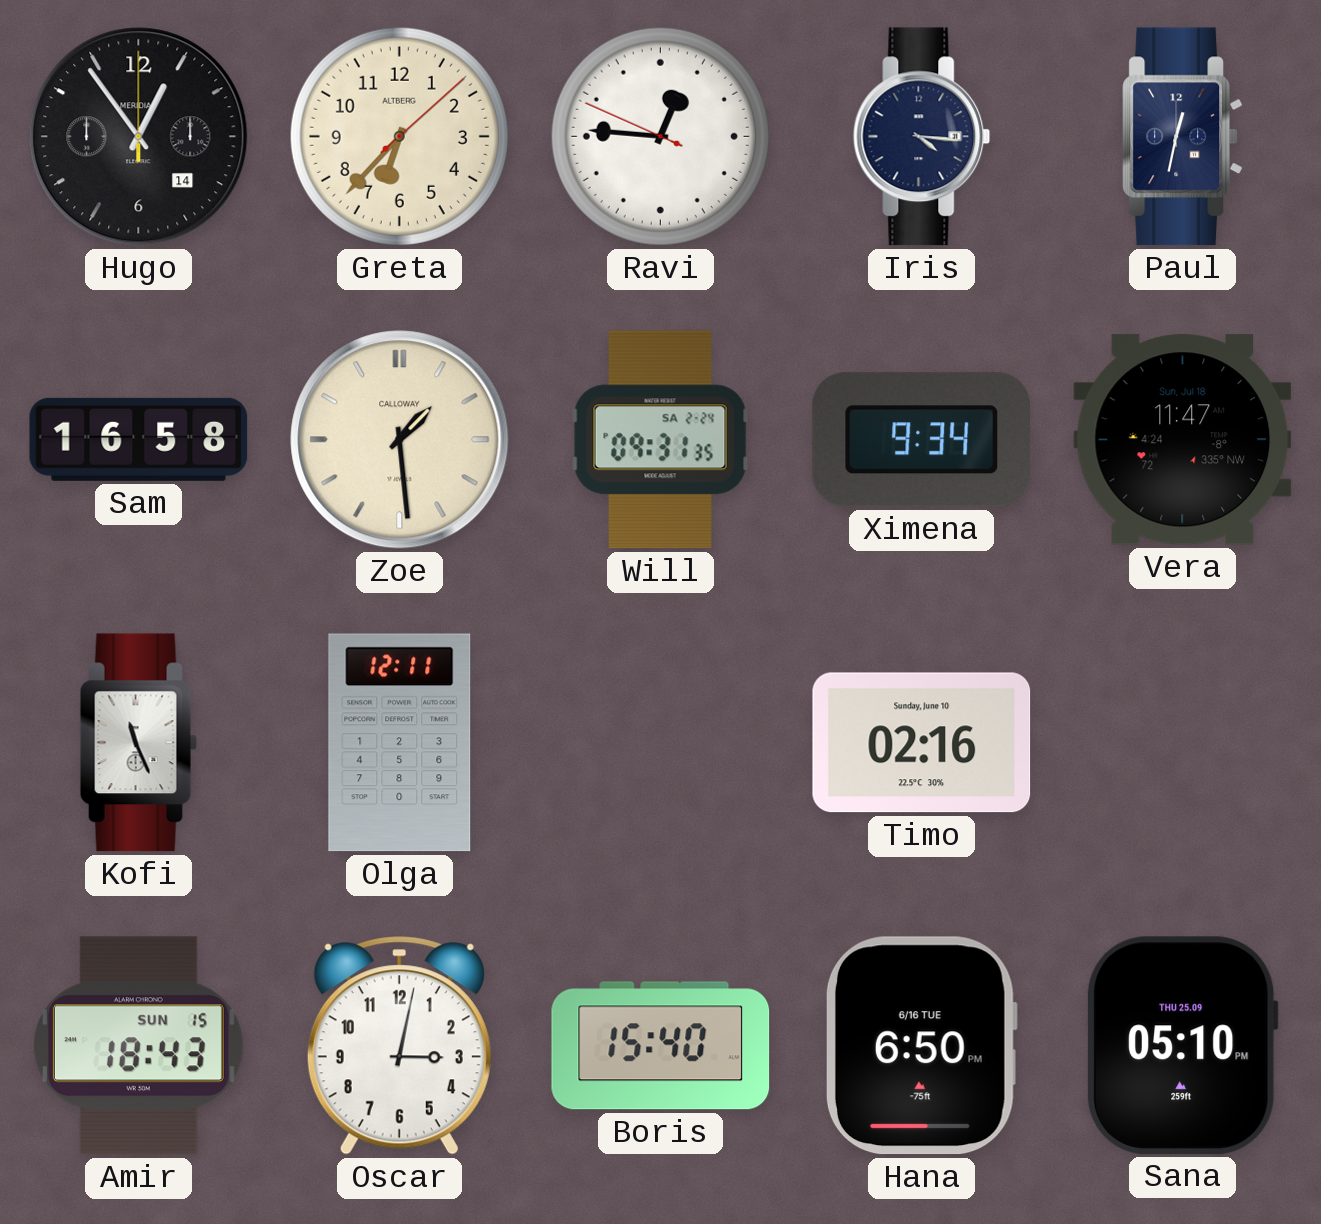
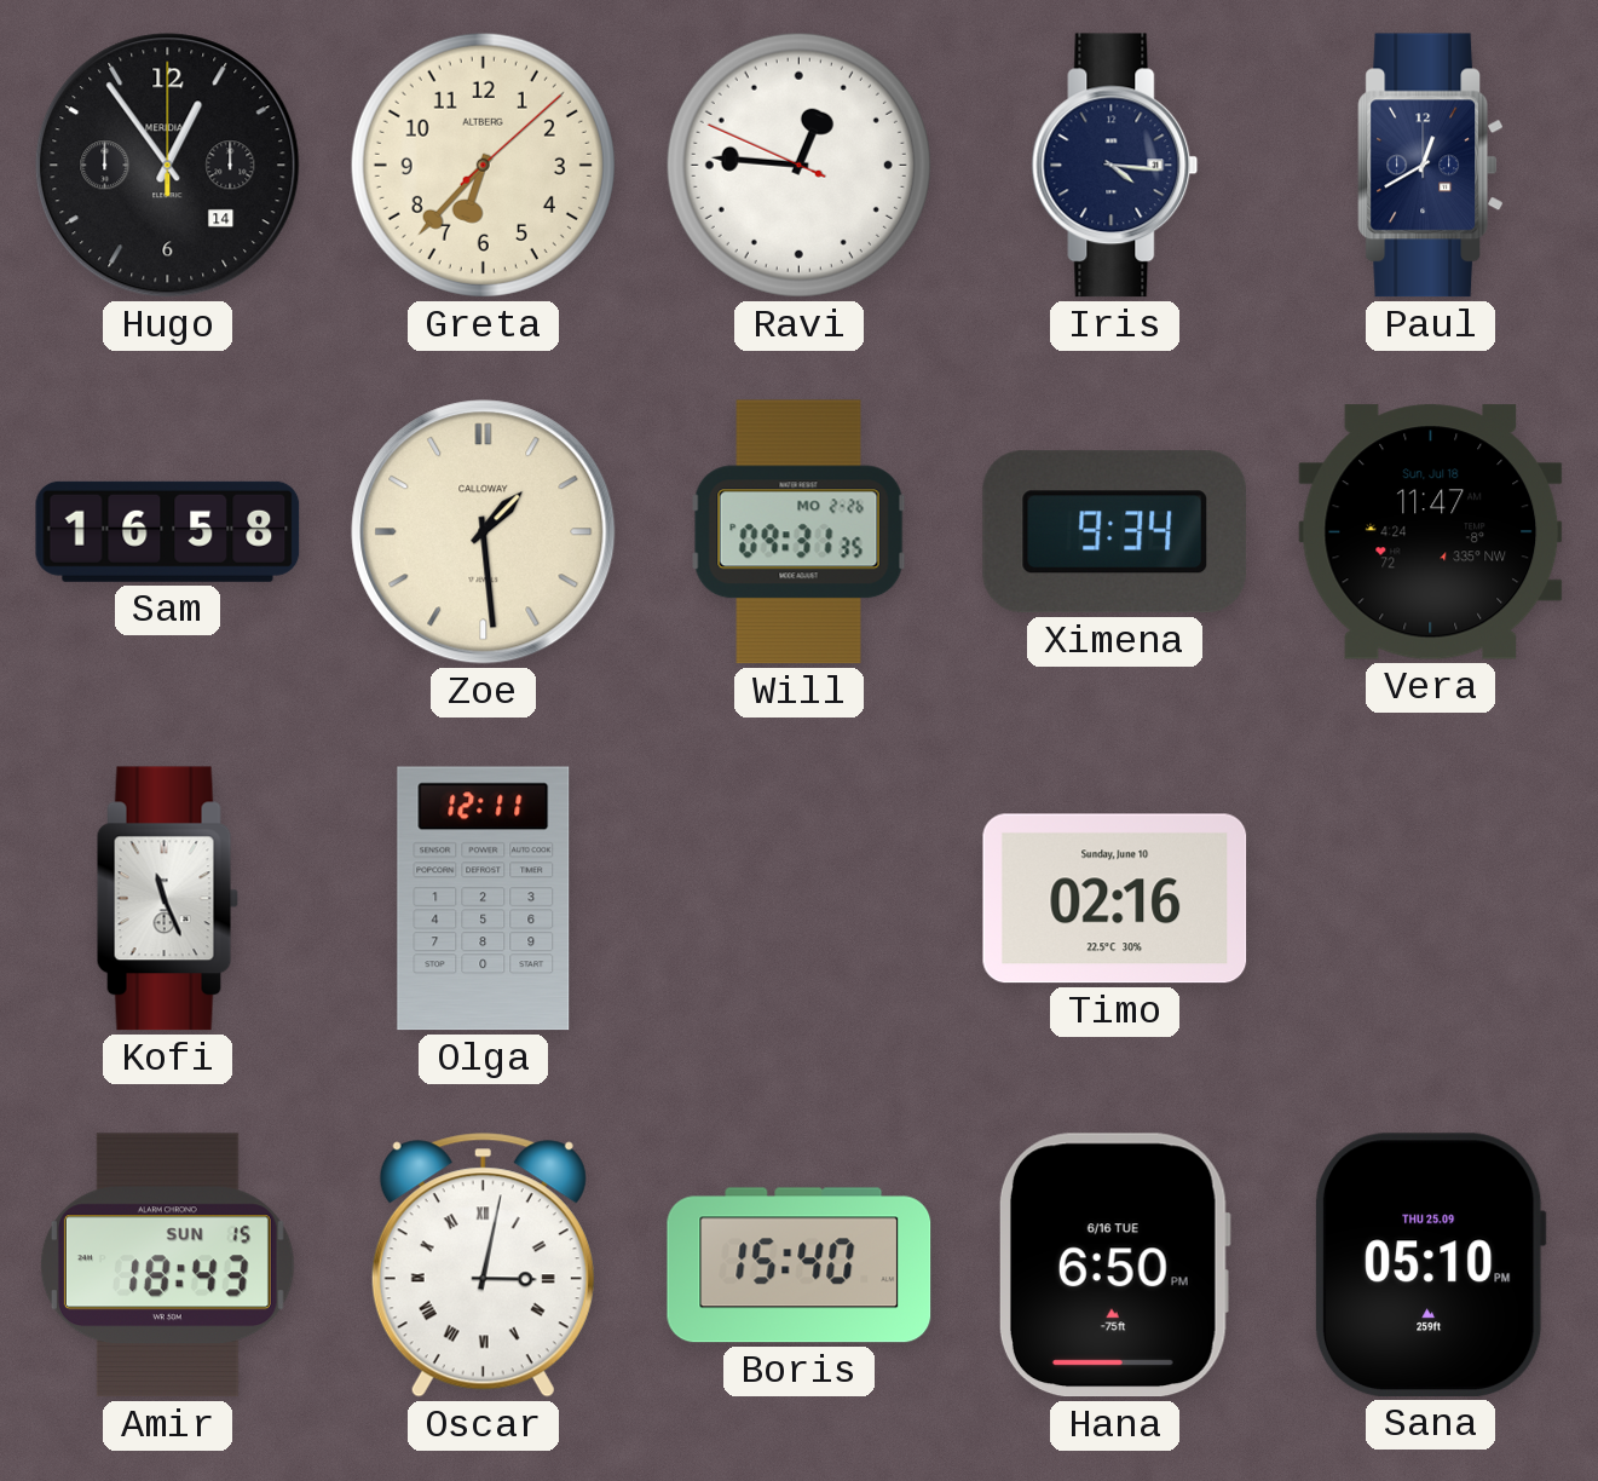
Paul: 12:32 -> 12:40 (1431, 166)
Will date: SA 2-24 -> MO 2-26 (798, 532)
Oscar numerals: Arabic -> Roman (483, 1266)
